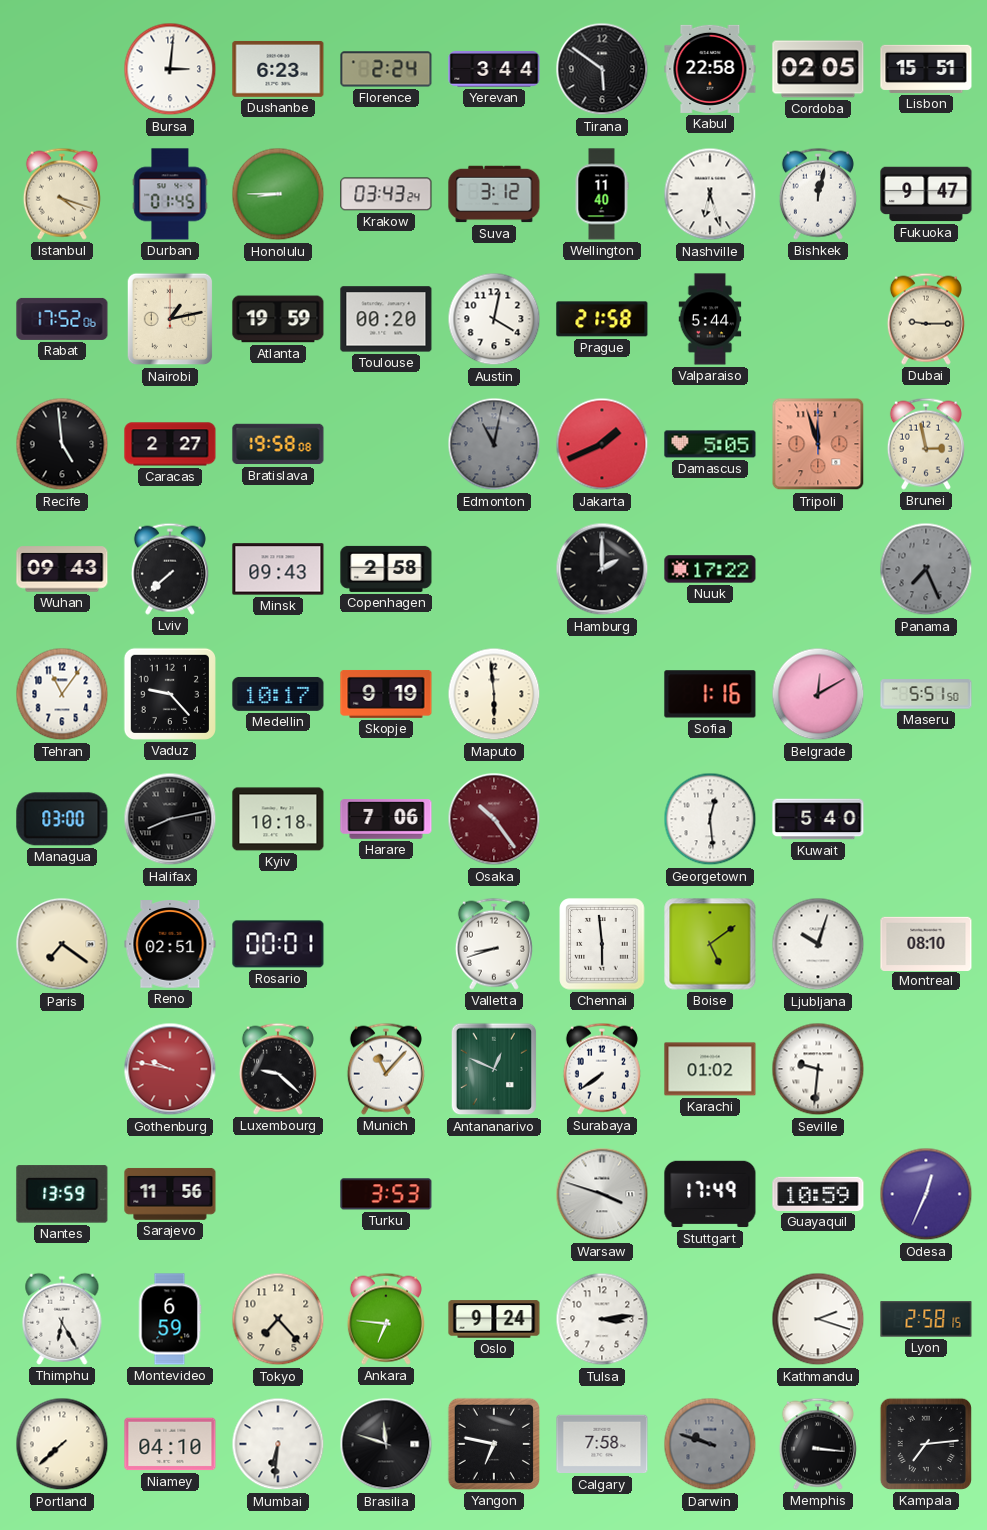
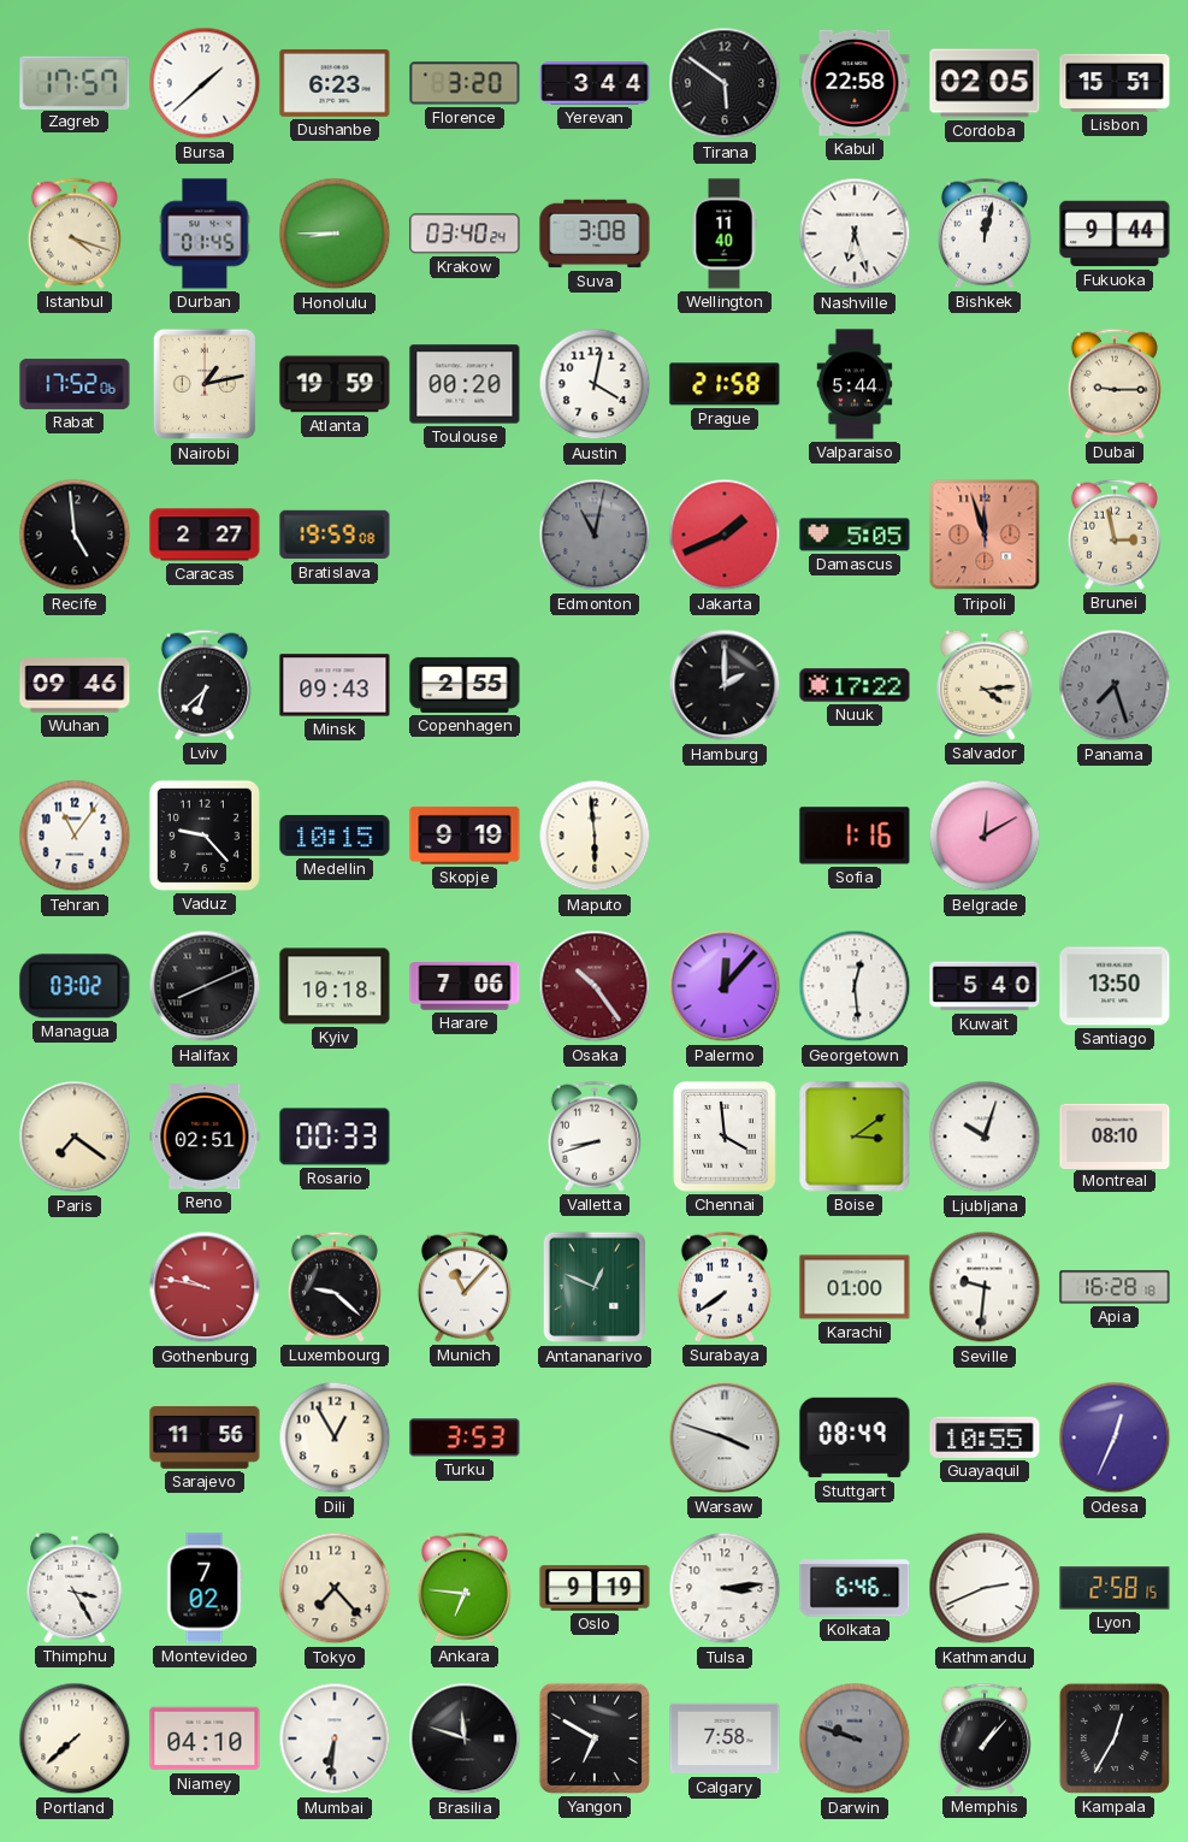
Zagreb: none -> 17:57 (75, 82)
Bursa: 3:01 -> 1:38 (205, 83)
Florence: 2:24 -> 3:20 (465, 83)
Krakow: 03:43 -> 03:40 (465, 234)
Suva: 3:12 -> 3:08 (595, 234)
Fukuoka: 9:47 -> 9:44 (1115, 234)
Bratislava: 19:58 -> 19:59 (335, 535)
Wuhan: 09:43 -> 09:46 (75, 685)
Lviv: 7:38 -> 6:38 (205, 685)
Copenhagen: 2:58 -> 2:55 (465, 685)
Salvador: none -> 4:14 (985, 685)
Panama: 7:26 -> 7:27 (1115, 685)
Medellin: 10:17 -> 10:15 (335, 836)
Maseru: 5:51 -> none (926, 694)
Managua: 03:00 -> 03:02 (75, 986)
Halifax: 8:13 -> 8:11 (205, 986)
Palermo: none -> 12:07 (725, 986)
Santiago: none -> 13:50 (1115, 986)
Rosario: 00:01 -> 00:33 (335, 1137)
Chennai: 5:59 -> 3:59 (725, 1137)
Boise: 5:09 -> 3:09 (855, 1137)
Karachi: 01:02 -> 01:00 (855, 1287)
Apia: none -> 16:28 (1115, 1287)
Nantes: 13:59 -> none (62, 1194)
Dili: none -> 12:55 (335, 1437)
Stuttgart: 17:49 -> 08:49 (855, 1437)
Guayaquil: 10:59 -> 10:55 (985, 1437)
Thimphu: 6:25 -> 3:25 (75, 1588)
Montevideo: 6:59 -> 7:02 (205, 1588)
Oslo: 9:24 -> 9:19 (595, 1588)
Kolkata: none -> 6:46 (855, 1588)
Kathmandu: 2:18 -> 2:41 (985, 1588)
Yangon: 6:47 -> 6:50 (595, 1738)
Memphis: 3:16 -> 1:07 (985, 1738)
Kampala: 7:14 -> 12:35 (1115, 1738)
